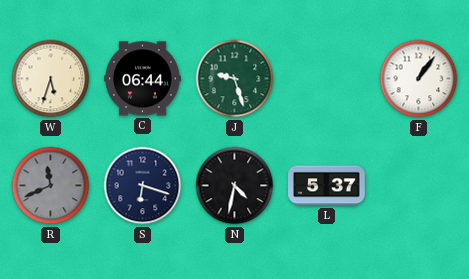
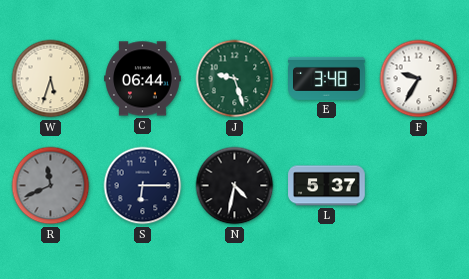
E: none -> 3:48 (327, 78)
F: 1:06 -> 9:35 (419, 79)
S: 6:18 -> 6:15 (143, 186)
